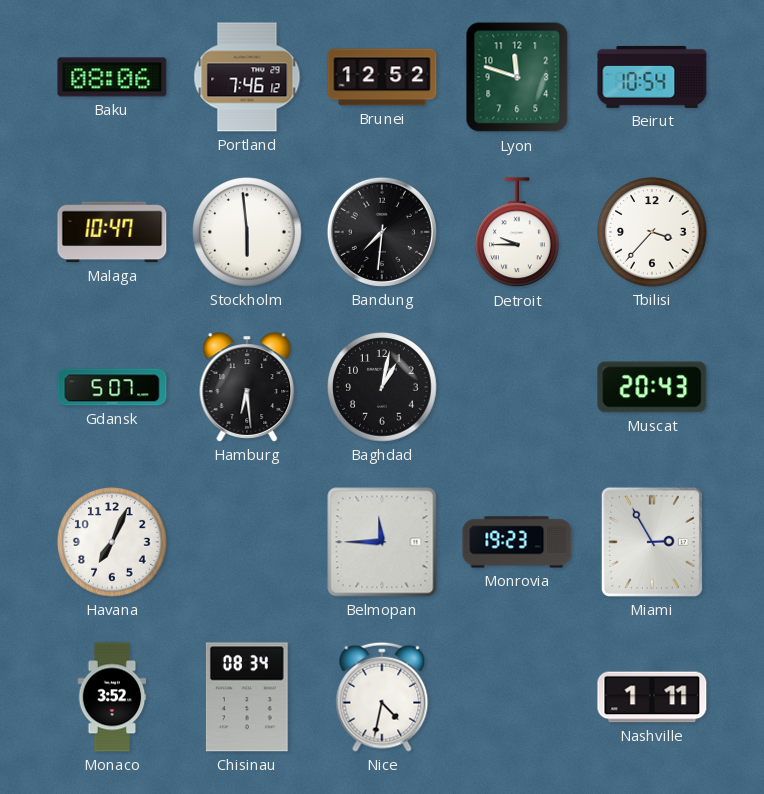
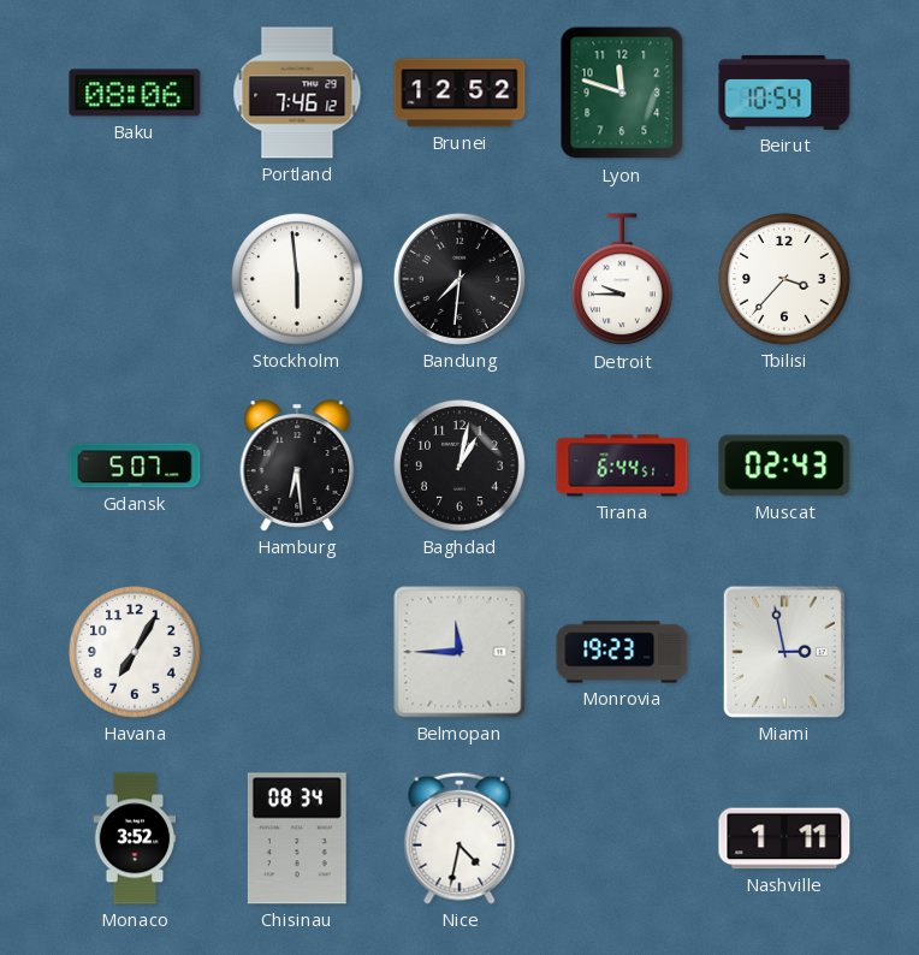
Malaga: 10:47 -> none (112, 232)
Tirana: none -> 6:44 (622, 465)
Muscat: 20:43 -> 02:43 (784, 465)
Havana: 7:04 -> 7:05 (135, 652)
Miami: 2:55 -> 2:58 (784, 652)
